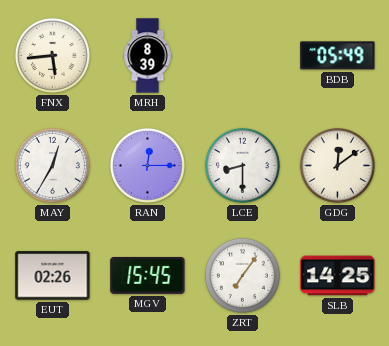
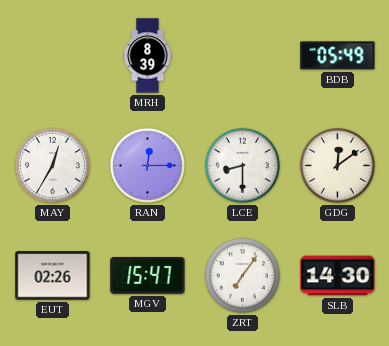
FNX: 5:44 -> none (52, 55)
MGV: 15:45 -> 15:47 (148, 275)
SLB: 14:25 -> 14:30 (338, 276)
